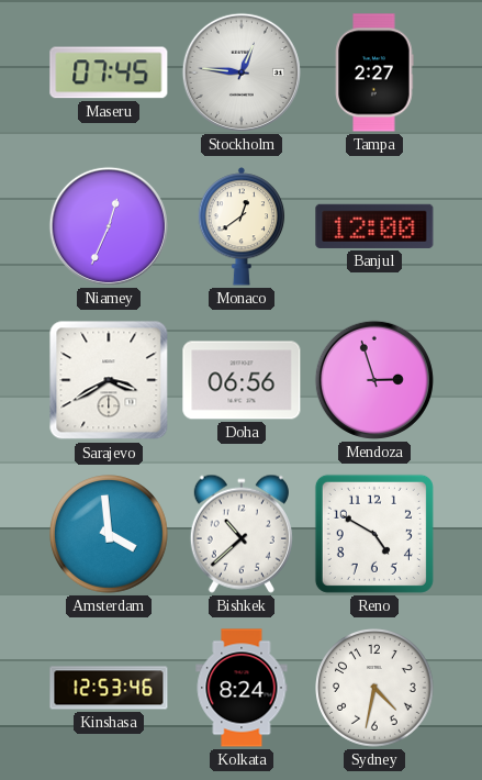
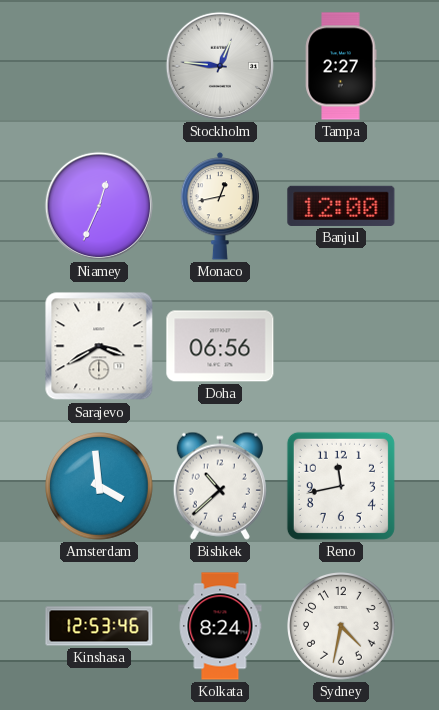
Maseru: 07:45 -> none (109, 73)
Monaco: 12:39 -> 12:43 (220, 206)
Mendoza: 2:57 -> none (374, 380)
Reno: 4:50 -> 11:43 (341, 486)
